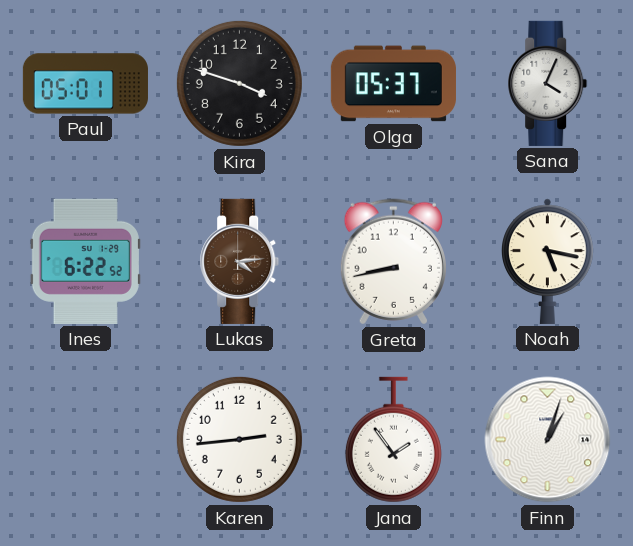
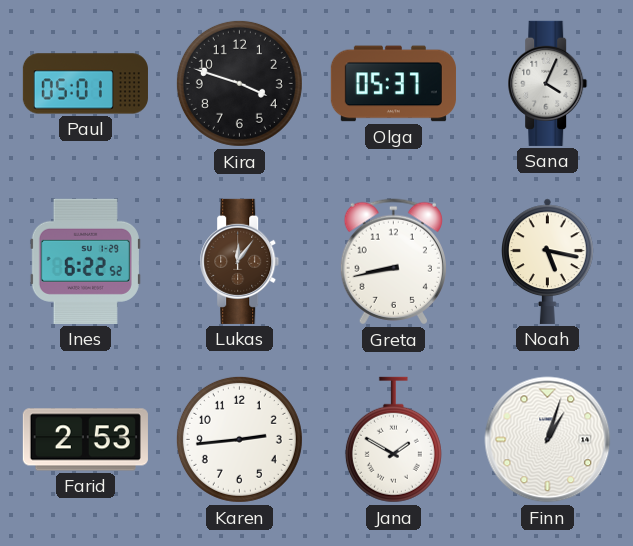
Lukas: 4:14 -> 12:06 (240, 261)
Farid: none -> 2:53 (85, 440)
Jana: 1:54 -> 1:50 (393, 440)
